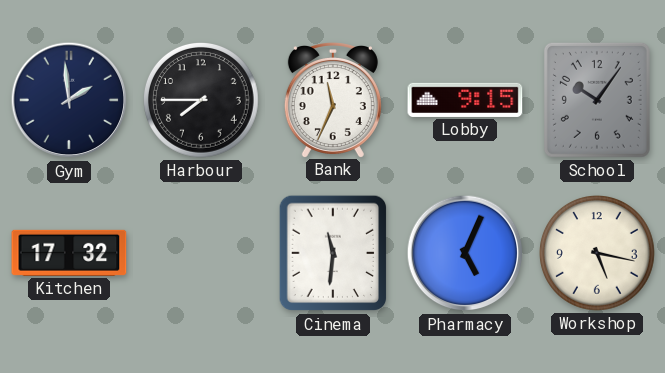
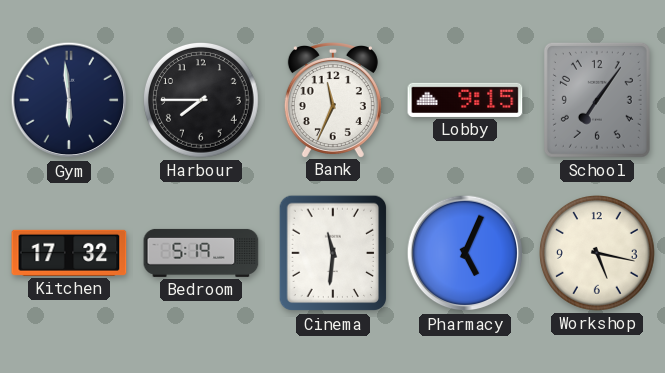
Gym: 1:59 -> 5:59 (69, 100)
School: 10:06 -> 7:06 (597, 100)
Bedroom: none -> 5:19 (201, 253)
